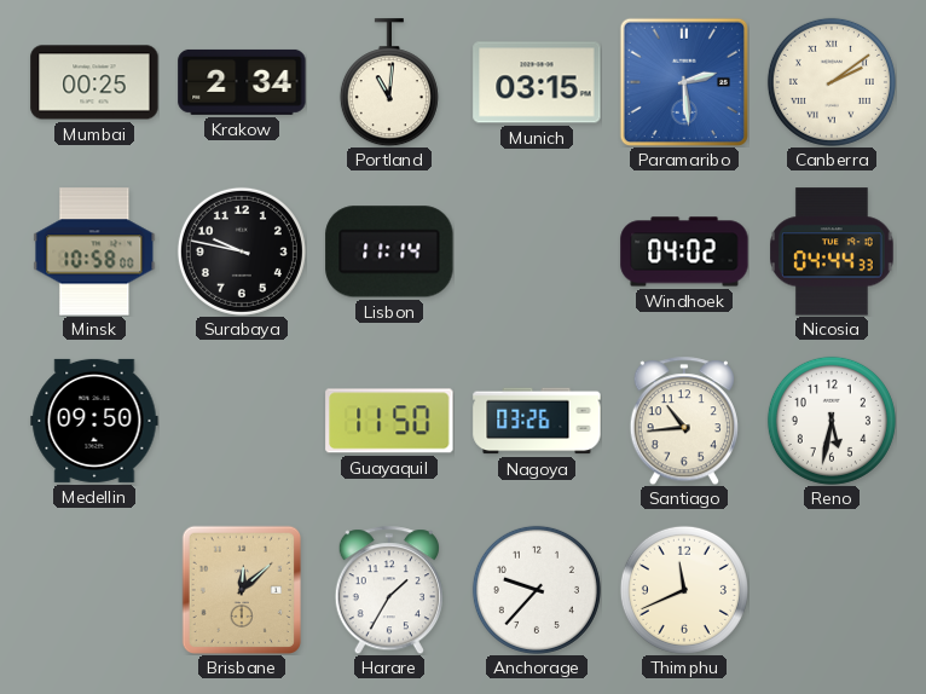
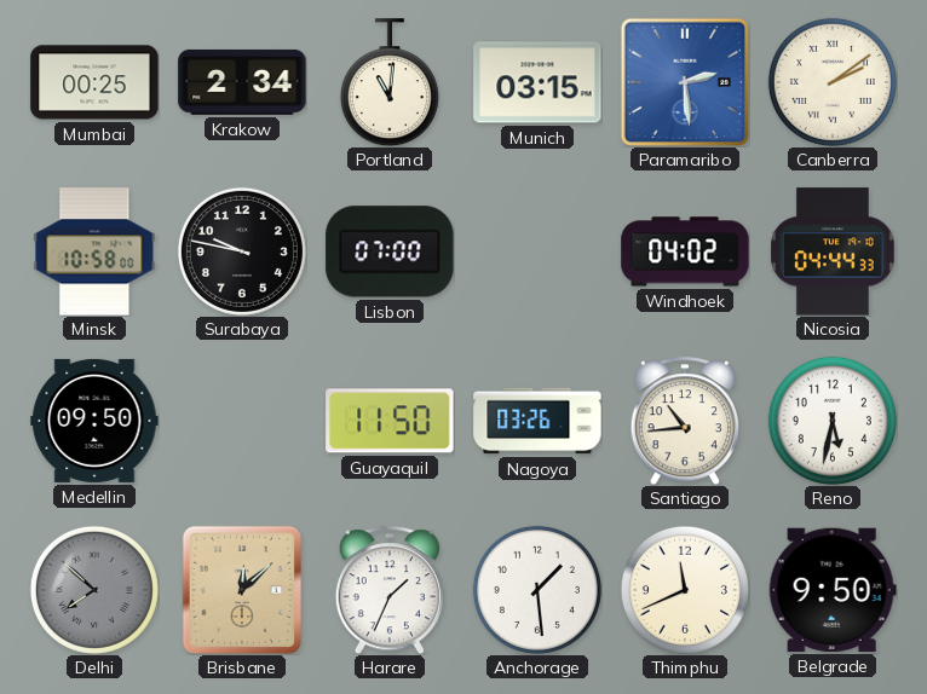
Lisbon: 11:14 -> 07:00 (390, 251)
Delhi: none -> 7:52 (94, 590)
Harare: 1:35 -> 1:34 (390, 590)
Anchorage: 9:37 -> 1:29 (537, 590)
Belgrade: none -> 9:50 (833, 590)
